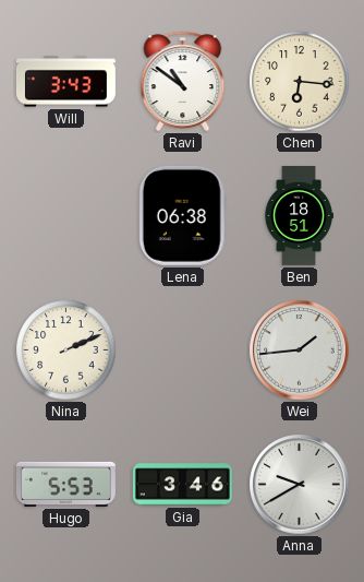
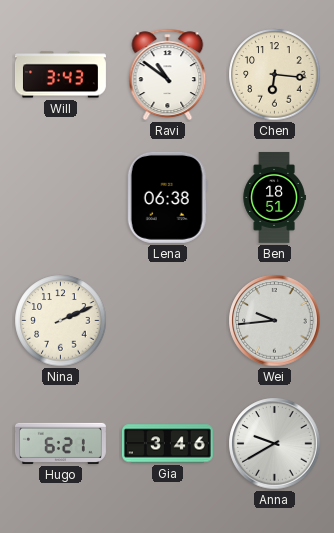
Wei: 1:44 -> 9:44 (275, 321)
Hugo: 5:53 -> 6:21 (60, 443)
